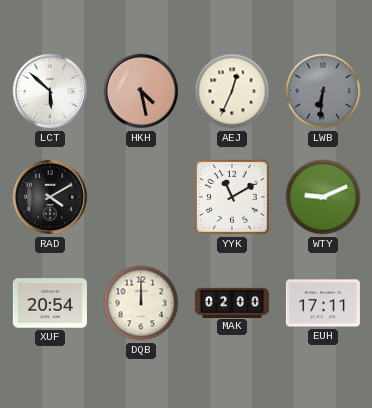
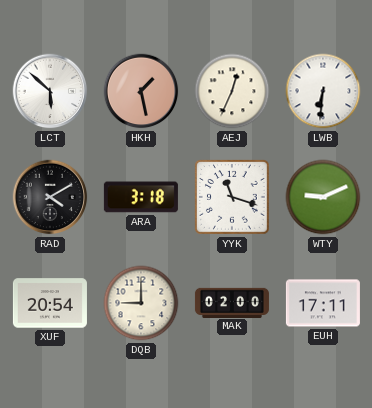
HKH: 4:28 -> 1:28 (141, 91)
LWB dial: grey -> white (323, 91)
ARA: none -> 3:18 (141, 197)
YYK: 11:10 -> 11:18 (233, 198)
DQB: 12:00 -> 9:00 (141, 303)
